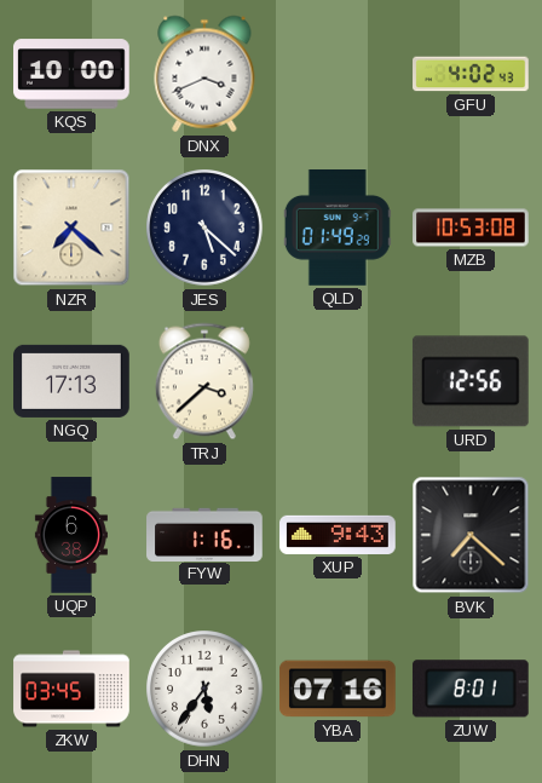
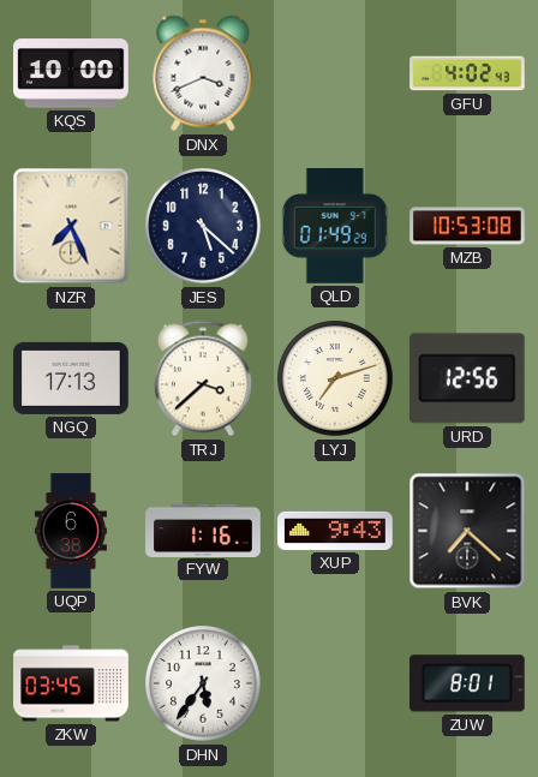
NZR: 7:22 -> 7:26 (71, 226)
LYJ: none -> 7:12 (335, 378)
YBA: 07:16 -> none (338, 689)
